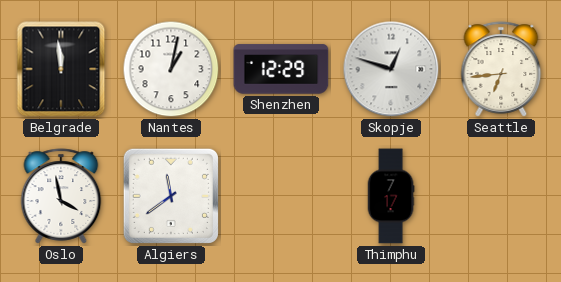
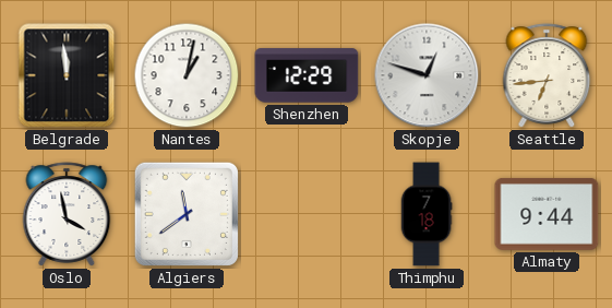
Thimphu: 7:17 -> 7:18 (427, 214)
Almaty: none -> 9:44 (547, 215)
